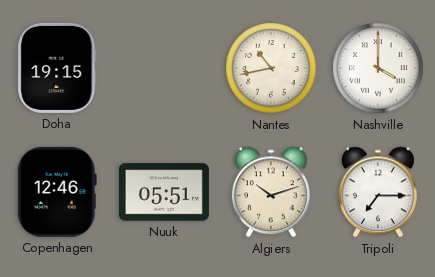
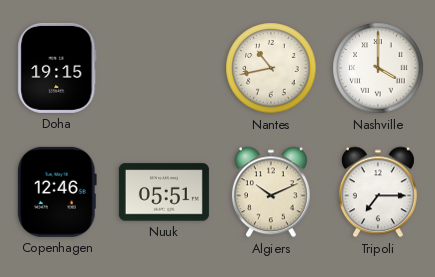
Algiers: 10:12 -> 10:11 (271, 192)
